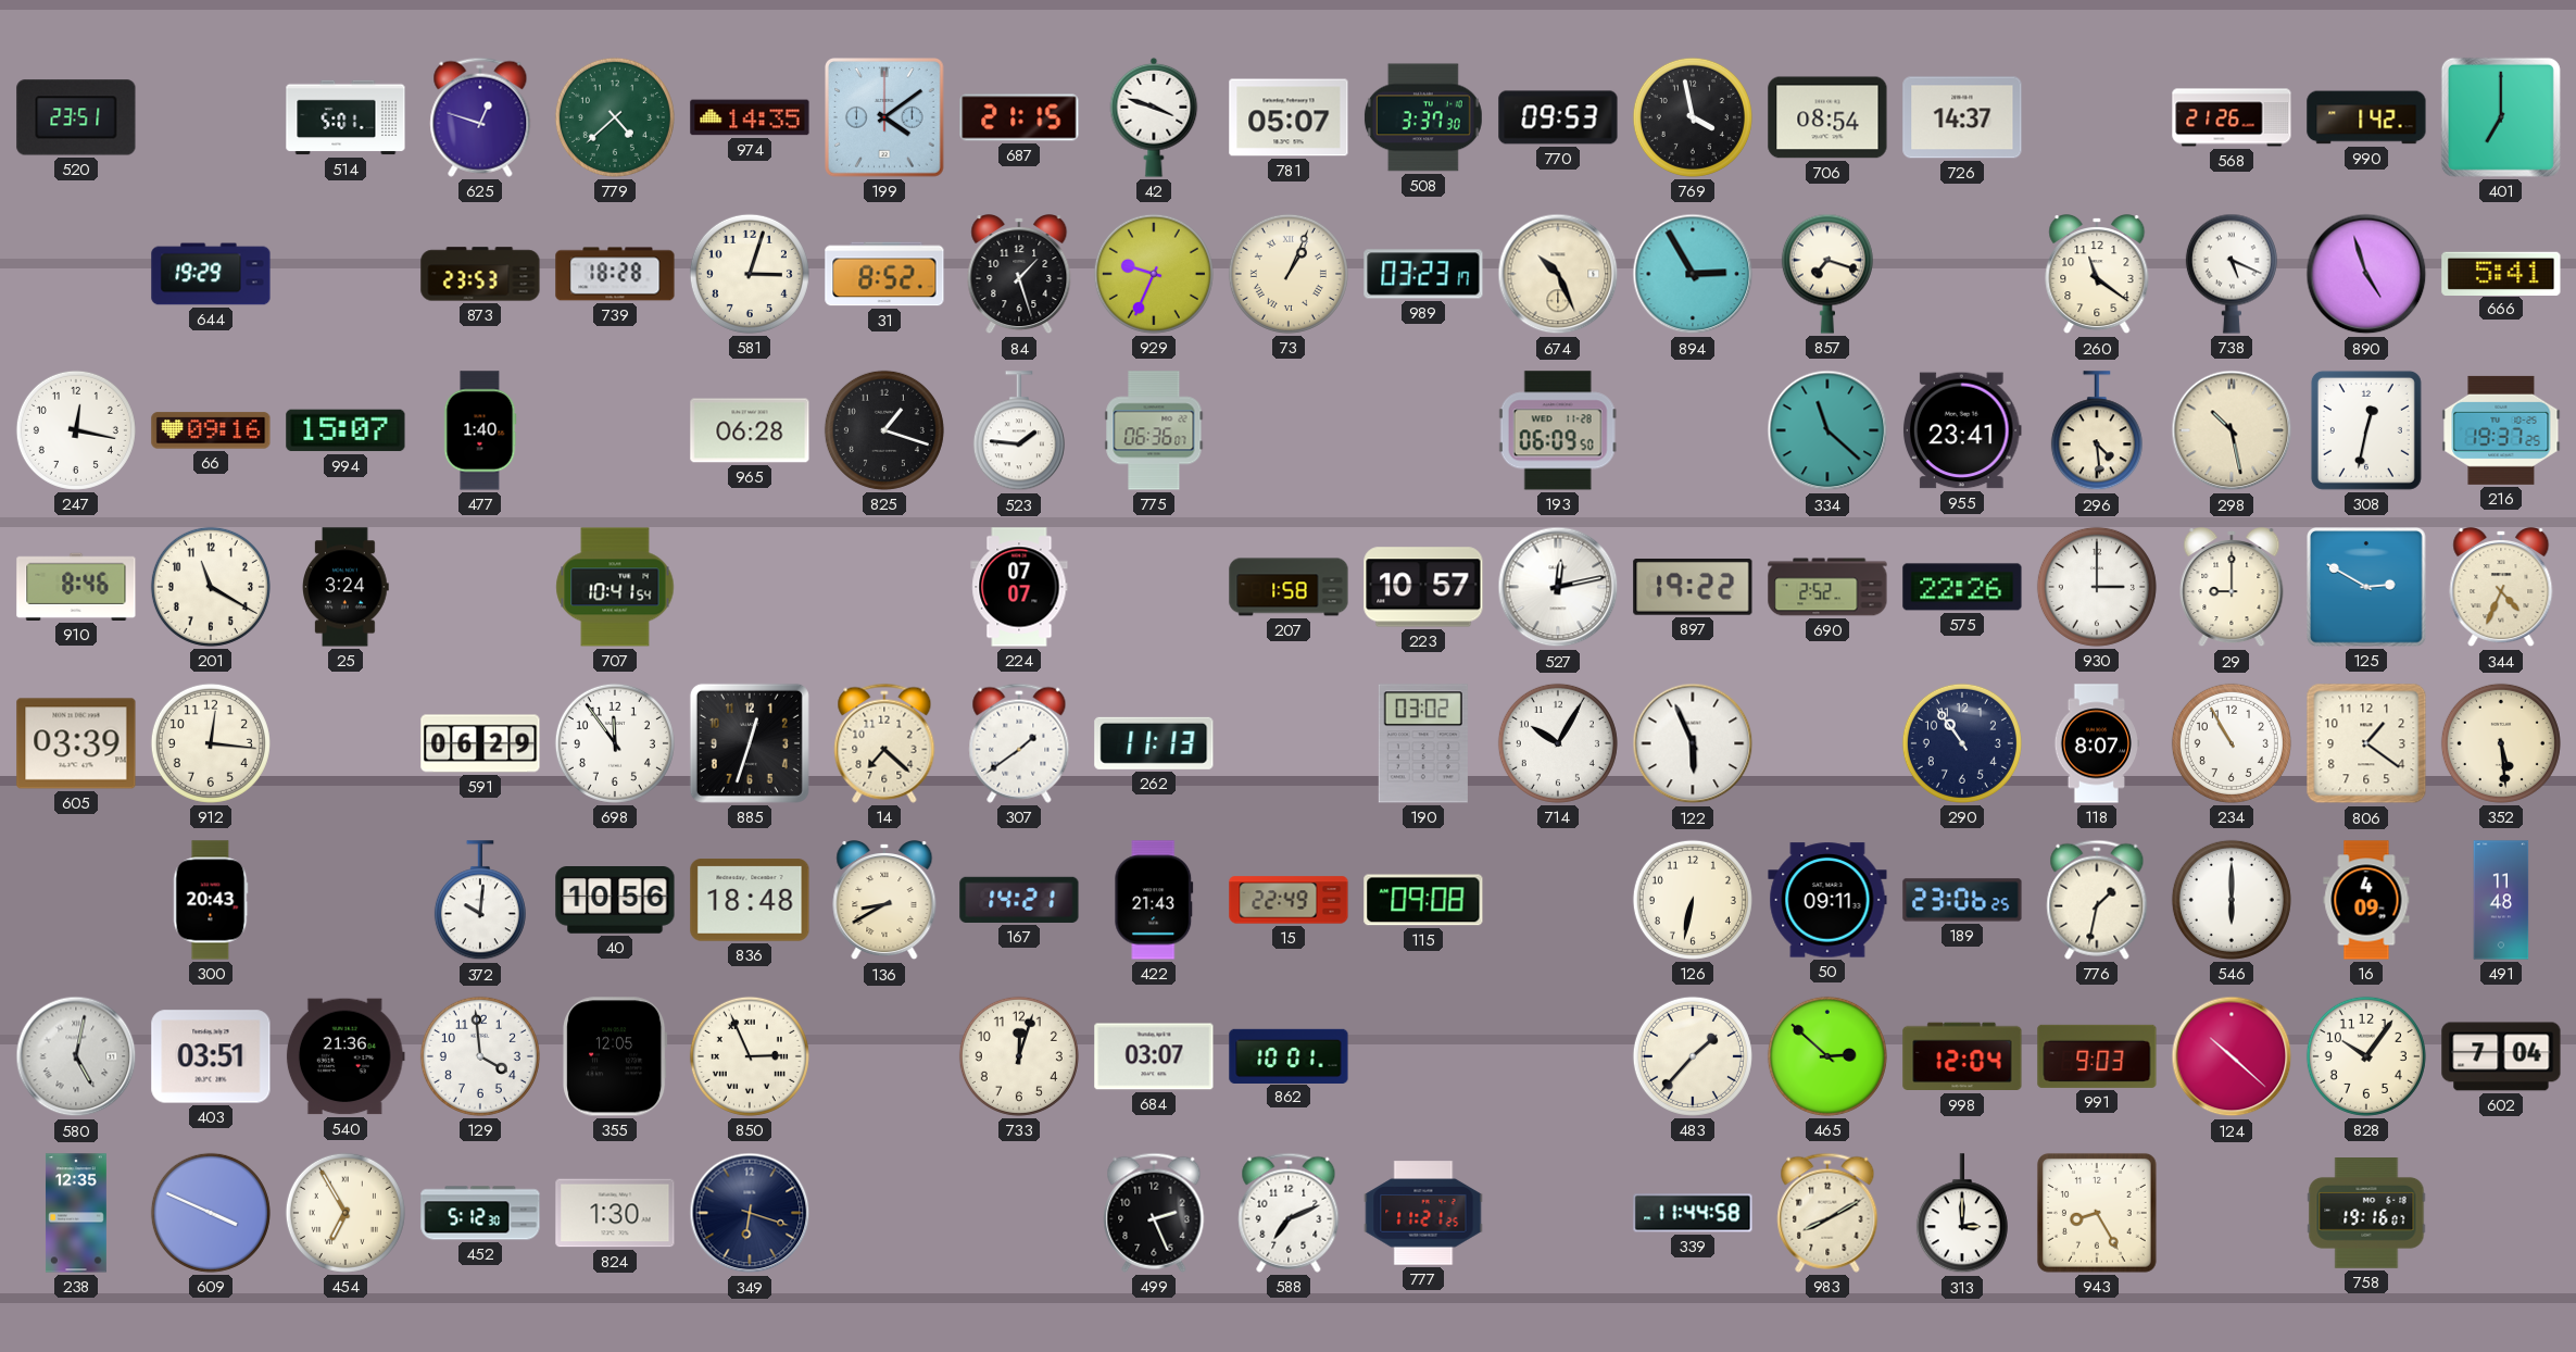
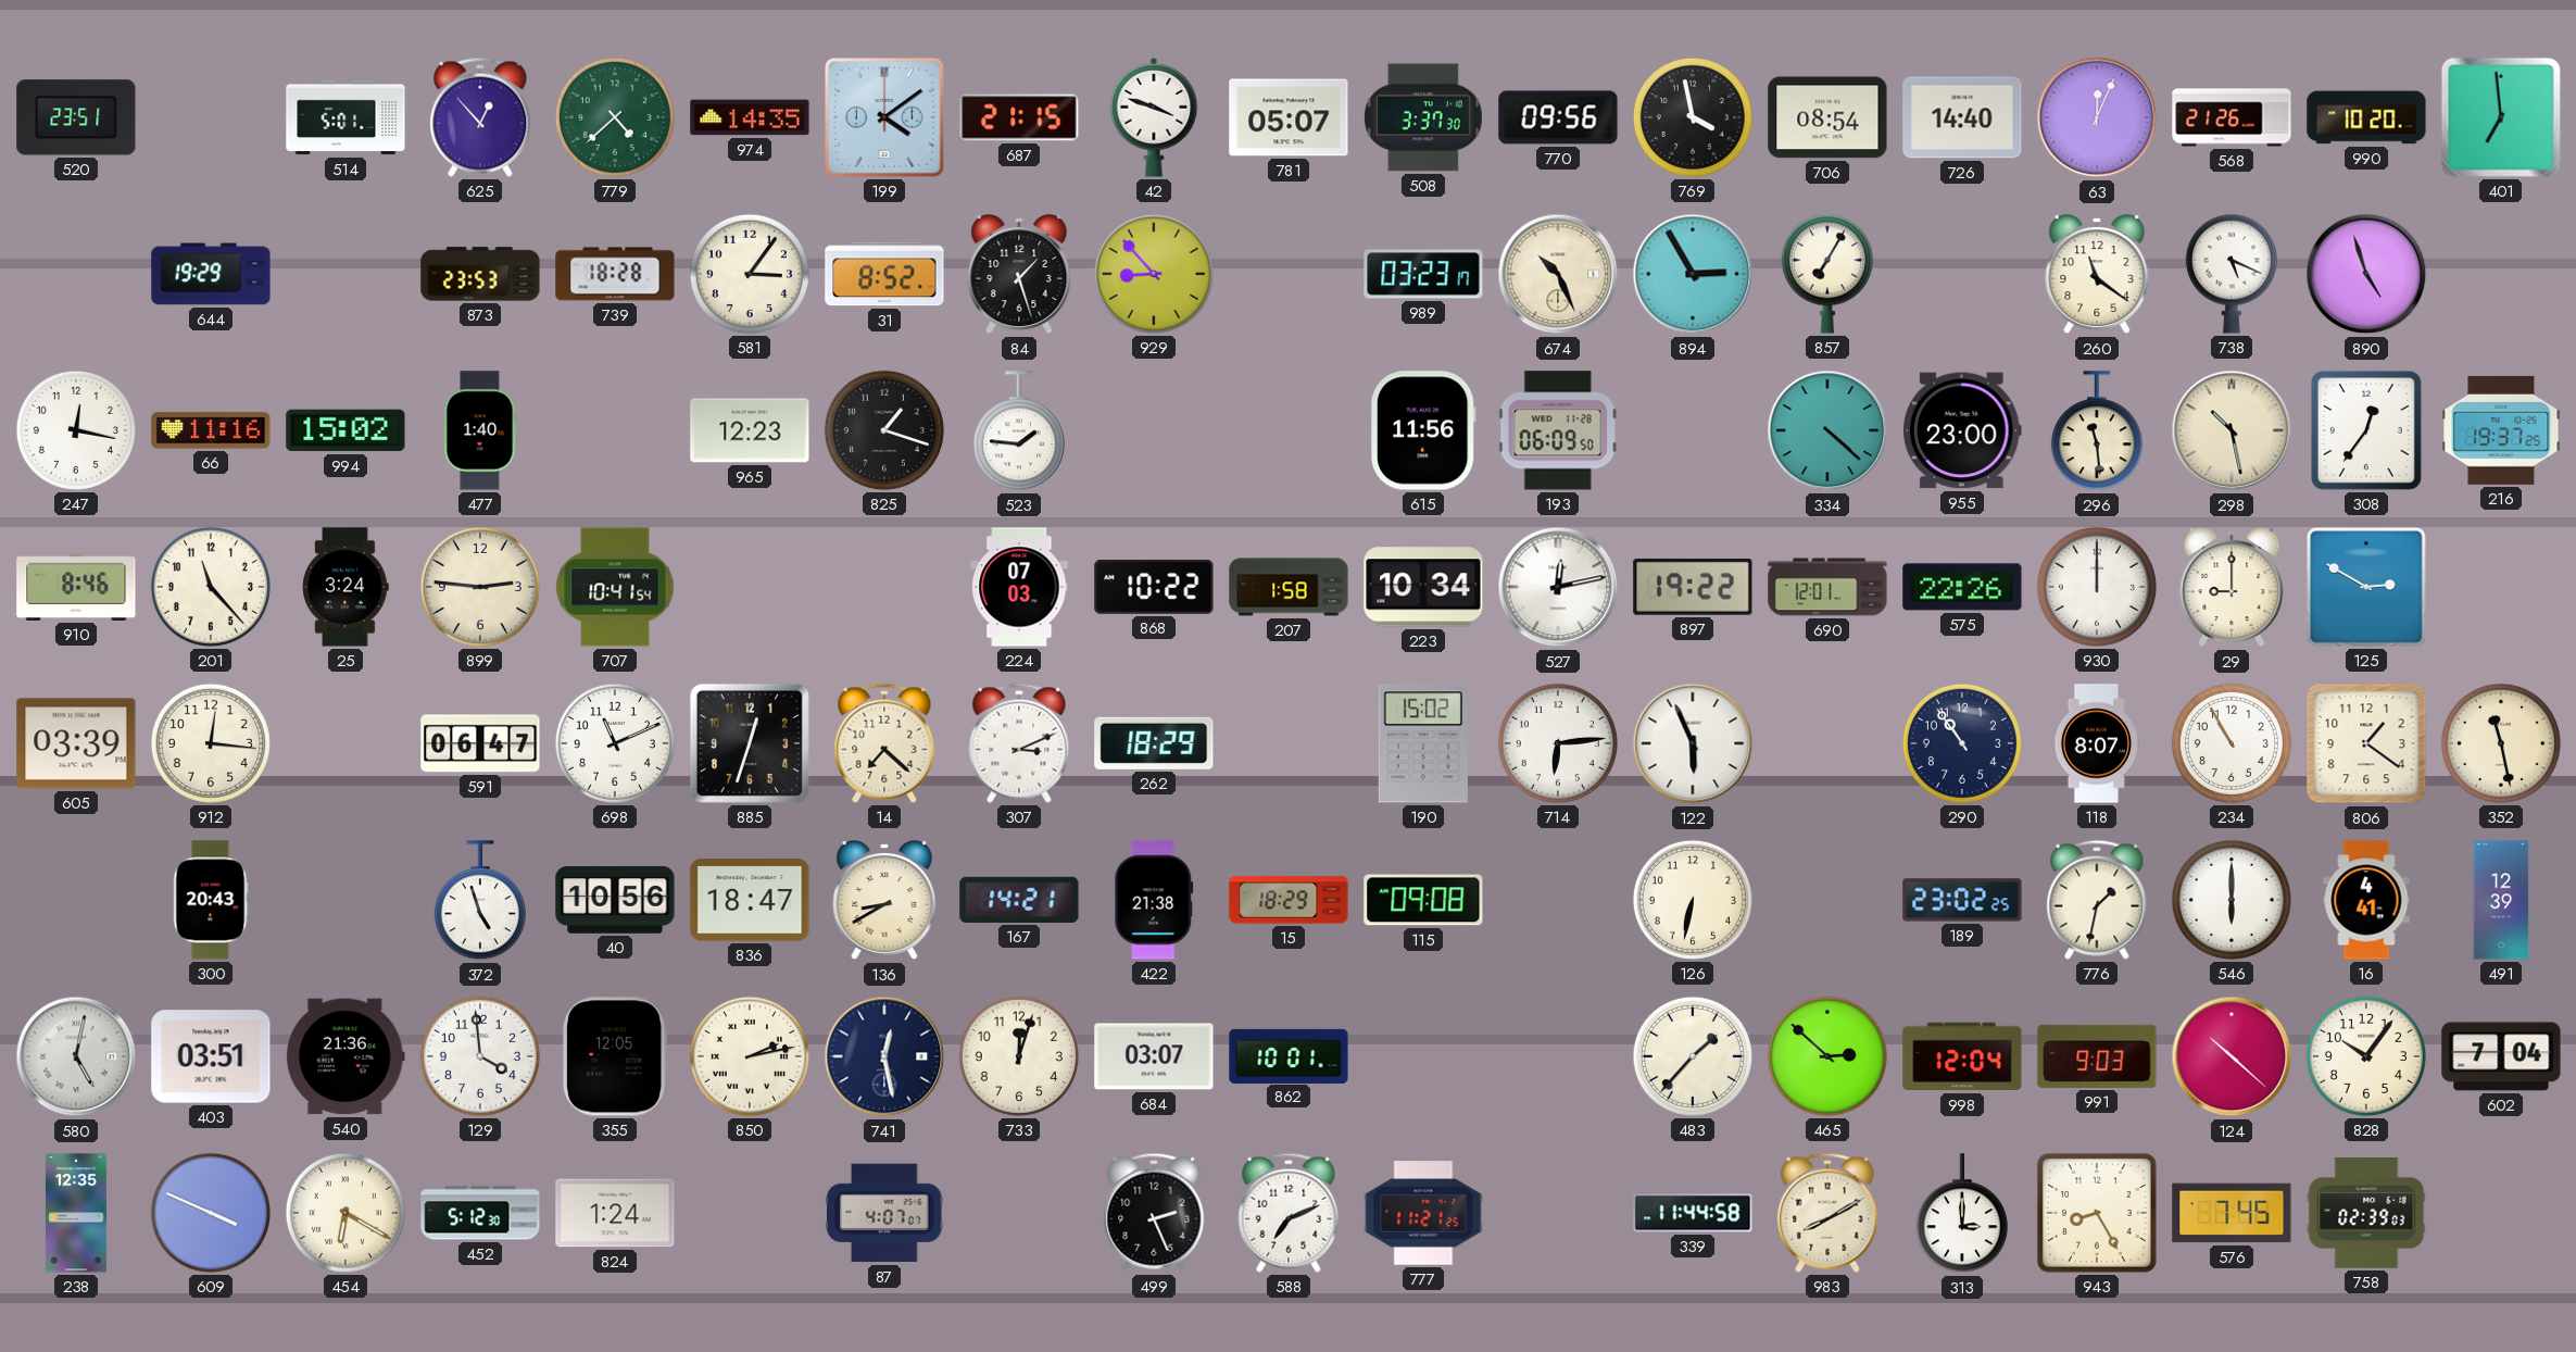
625: 12:48 -> 12:53 (480, 117)
770: 09:53 -> 09:56 (1558, 117)
726: 14:37 -> 14:40 (1962, 117)
63: none -> 12:04 (2097, 117)
990: 1:42 -> 10:20 (2366, 117)
401: 7:00 -> 6:59 (2501, 117)
581: 3:03 -> 3:06 (750, 274)
929: 9:34 -> 8:53 (1154, 274)
73: 1:04 -> none (1289, 274)
857: 7:18 -> 7:05 (1827, 274)
666: 5:41 -> none (2501, 273)
66: 09:16 -> 11:16 (211, 430)
994: 15:07 -> 15:02 (345, 430)
965: 06:28 -> 12:23 (750, 430)
775: 06:36 -> none (1154, 430)
615: none -> 11:56 (1424, 430)
334: 11:22 -> 4:22 (1827, 430)
955: 23:41 -> 23:00 (1962, 430)
296: 4:29 -> 11:29 (2097, 431)
308: 12:32 -> 12:36 (2366, 430)
201: 11:20 -> 11:23 (211, 587)
899: none -> 2:46 (480, 587)
224: 07:07 -> 07:03 (1019, 587)
868: none -> 10:22 (1154, 588)
223: 10:57 -> 10:34 (1423, 587)
690: 2:52 -> 12:01 (1827, 587)
930: 3:00 -> 12:00 (2097, 587)
344: 4:34 -> none (2501, 588)
591: 06:29 -> 06:47 (480, 743)
698: 11:54 -> 11:11 (615, 743)
307: 1:39 -> 3:11 (1019, 743)
262: 11:13 -> 18:29 (1154, 743)
190: 03:02 -> 15:02 (1423, 743)
714: 10:05 -> 6:14 (1558, 743)
352: 5:29 -> 11:28 (2501, 743)
372: 10:01 -> 4:57 (480, 901)
836: 18:48 -> 18:47 (750, 900)
422: 21:43 -> 21:38 (1154, 900)
15: 22:49 -> 18:29 (1289, 900)
50: 09:11 -> none (1827, 900)
189: 23:06 -> 23:02 (1962, 900)
16: 4:09 -> 4:41 (2366, 900)
491: 11:48 -> 12:39 (2501, 900)
850: 2:56 -> 2:13 (750, 1056)
741: none -> 12:28 (884, 1056)
454: 6:55 -> 6:20 (345, 1213)
824: 1:30 -> 1:24 (615, 1213)
349: 6:18 -> none (750, 1213)
87: none -> 4:07 (885, 1213)
576: none -> 7:45 (2232, 1213)
758: 19:16 -> 02:39 (2366, 1214)
